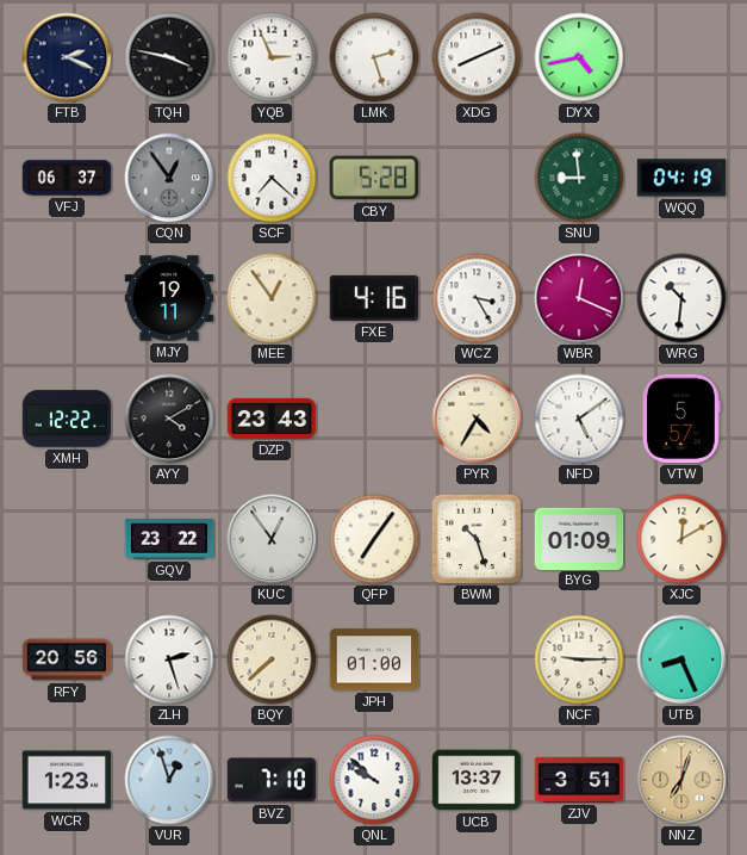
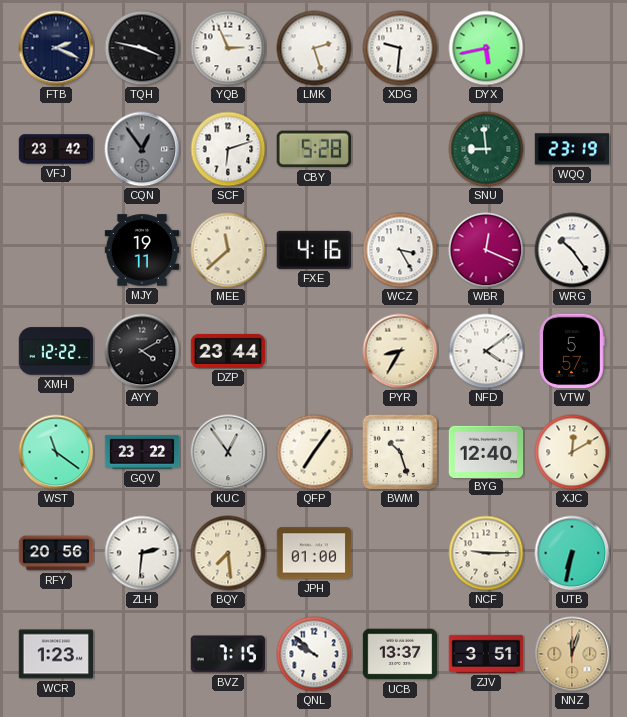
XDG: 8:11 -> 9:31 (400, 48)
DYX: 4:43 -> 5:43 (486, 48)
VFJ: 06:37 -> 23:42 (56, 149)
SCF: 7:22 -> 6:12 (228, 149)
WQQ: 04:19 -> 23:19 (571, 149)
MEE: 12:54 -> 11:38 (228, 250)
WRG: 10:31 -> 10:24 (572, 250)
DZP: 23:43 -> 23:44 (228, 351)
PYR: 4:35 -> 8:35 (400, 351)
NFD: 5:09 -> 4:09 (486, 351)
WST: none -> 11:21 (56, 452)
BYG: 01:09 -> 12:40 (486, 451)
ZLH: 2:27 -> 2:31 (142, 553)
BQY: 7:38 -> 7:29 (228, 553)
UTB: 8:26 -> 6:32 (572, 553)
VUR: 12:57 -> none (169, 780)
BVZ: 7:10 -> 7:15 (227, 654)
NNZ: 7:03 -> 12:03 (572, 654)
